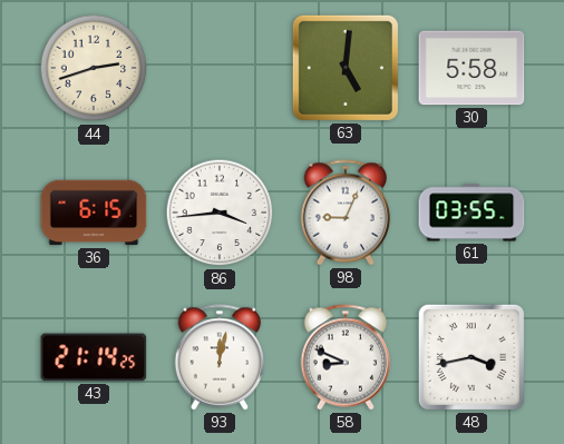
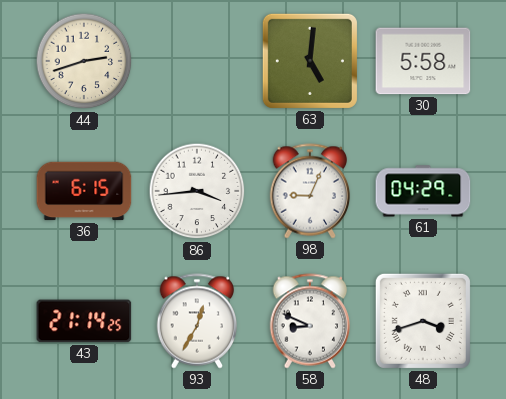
61: 03:55 -> 04:29 (423, 191)
93: 12:02 -> 12:35 (197, 321)
48: 3:43 -> 3:42 (423, 321)
